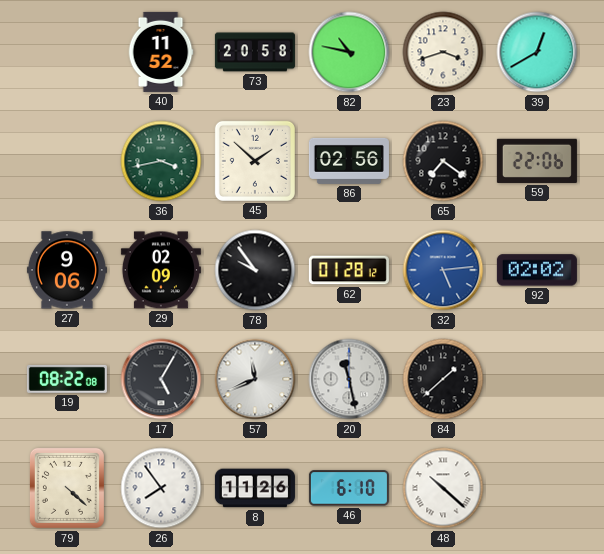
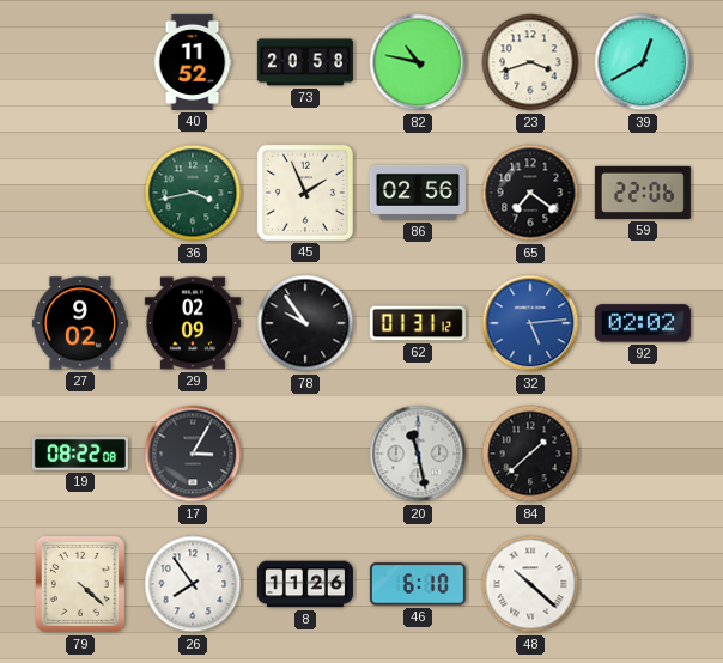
45: 1:52 -> 1:56 (305, 193)
27: 9:06 -> 9:02 (80, 323)
62: 01:28 -> 01:31 (418, 323)
17: 5:05 -> 3:05 (193, 454)
57: 11:41 -> none (255, 379)
